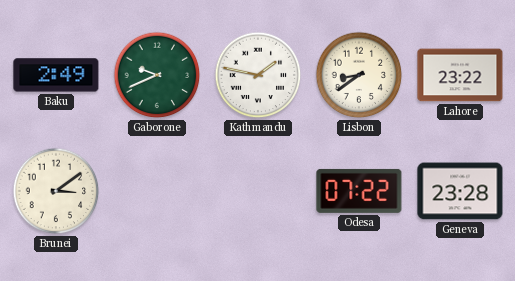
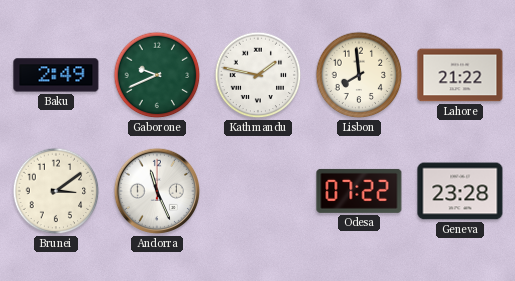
Lisbon: 8:39 -> 7:59 (359, 75)
Lahore: 23:22 -> 21:22 (460, 75)
Andorra: none -> 11:26 (157, 191)
